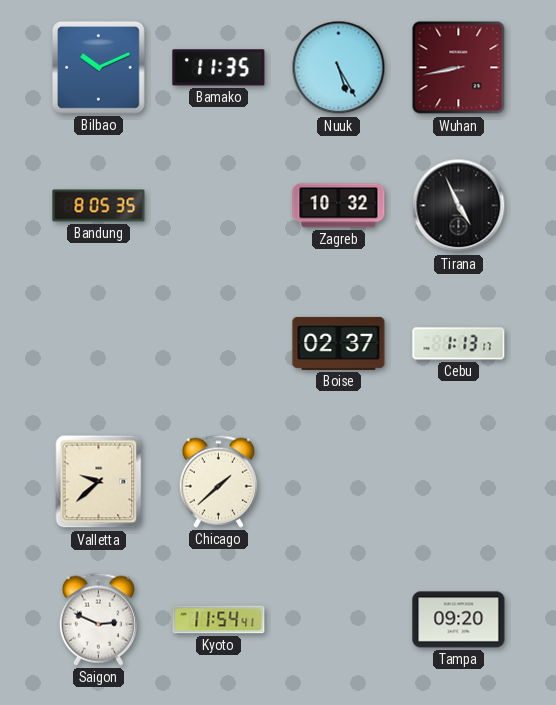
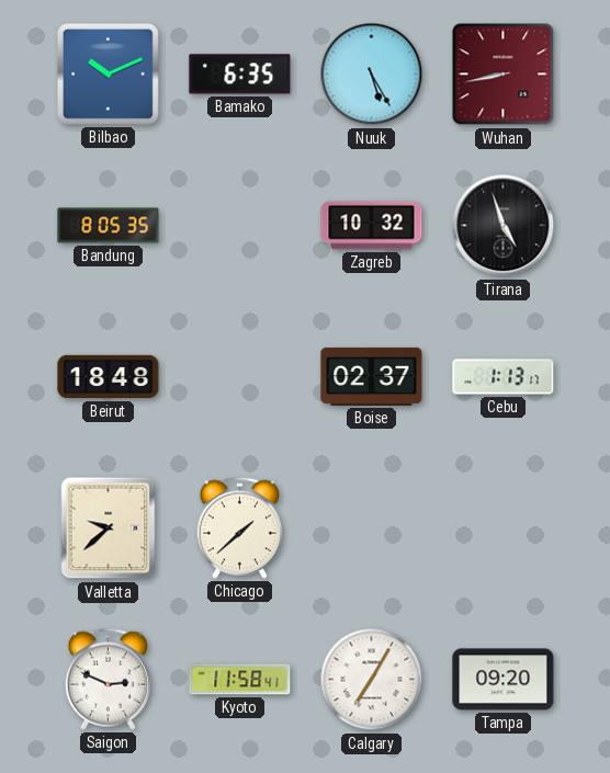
Bamako: 11:35 -> 6:35 (240, 75)
Tirana: 4:56 -> 4:57 (504, 226)
Beirut: none -> 18:48 (109, 377)
Kyoto: 11:54 -> 11:58 (240, 680)
Calgary: none -> 7:05 (372, 680)
